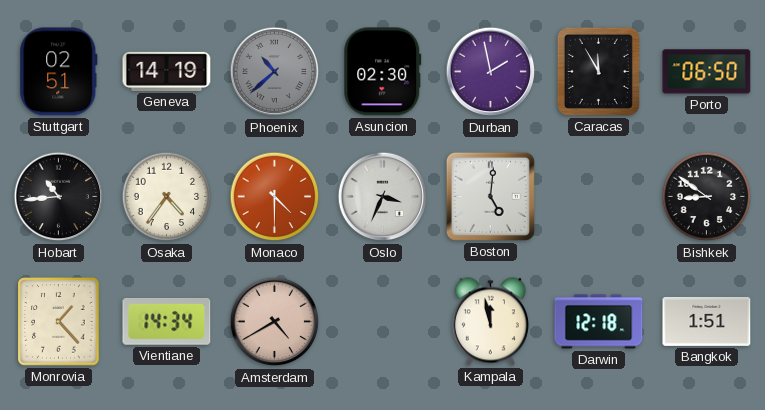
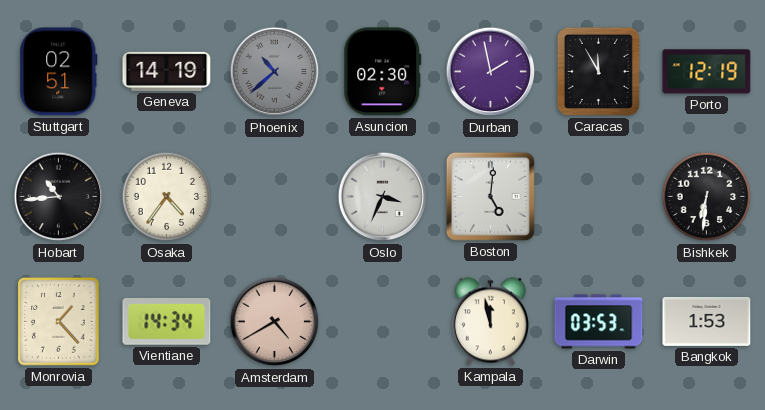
Porto: 06:50 -> 12:19 (707, 72)
Monaco: 4:30 -> none (275, 197)
Bishkek: 8:51 -> 6:31 (707, 197)
Darwin: 12:18 -> 03:53 (599, 322)
Bangkok: 1:51 -> 1:53 (707, 321)
